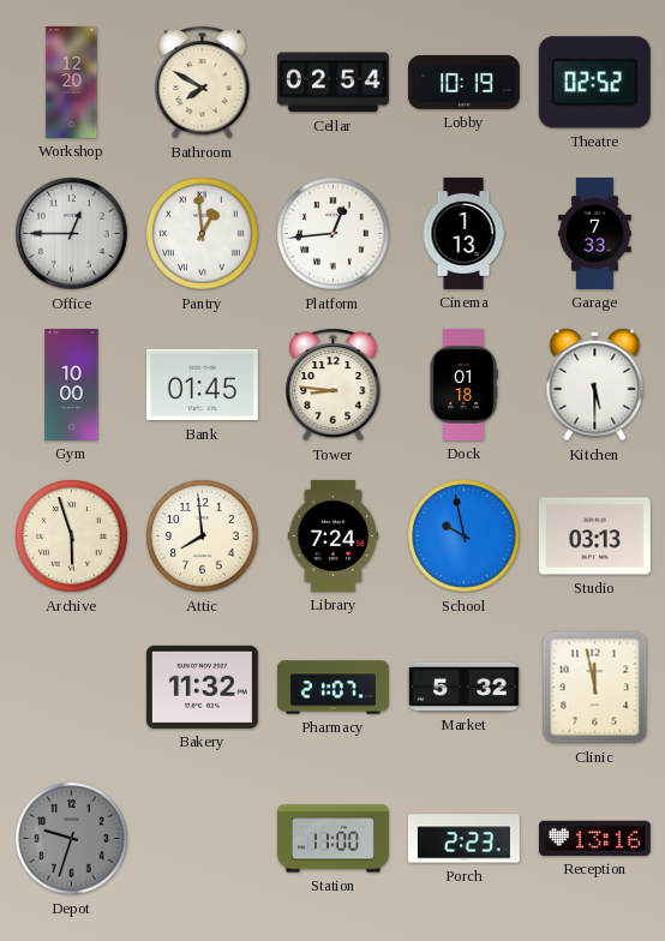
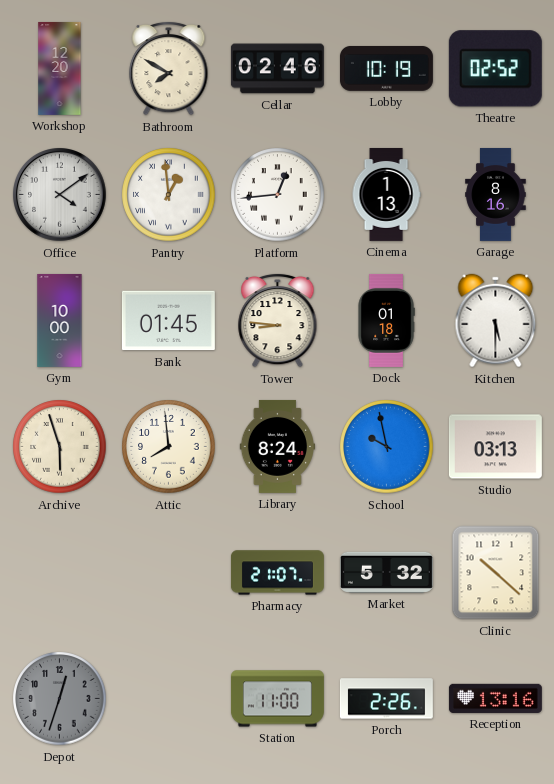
Cellar: 02:54 -> 02:46 (277, 69)
Office: 12:45 -> 4:09 (60, 195)
Garage: 7:33 -> 8:16 (496, 194)
Library: 7:24 -> 8:24 (278, 446)
Bakery: 11:32 -> none (202, 687)
Clinic: 11:58 -> 10:22 (496, 573)
Depot: 9:33 -> 12:33 (60, 699)
Porch: 2:23 -> 2:26 (386, 699)
